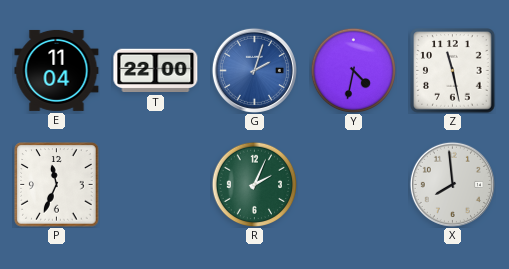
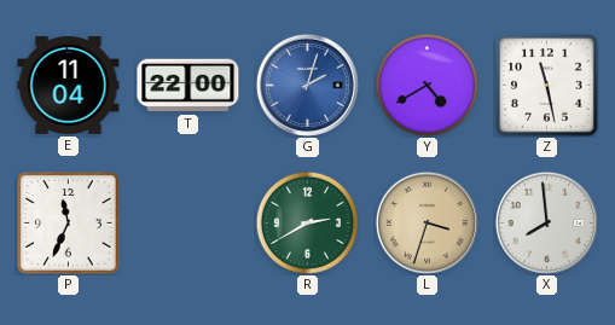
Y: 4:32 -> 4:40 (427, 85)
R: 2:04 -> 2:40 (307, 222)
L: none -> 3:33 (427, 222)
